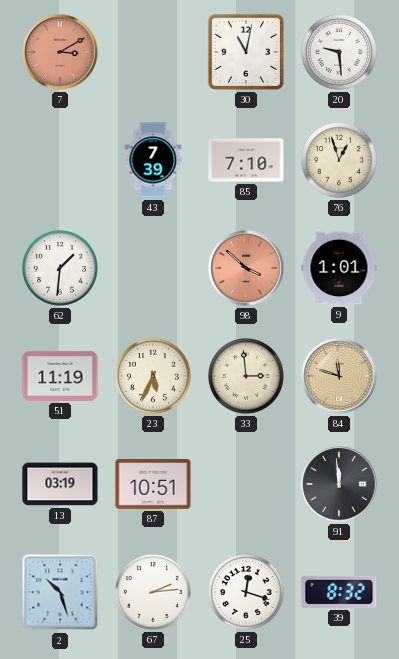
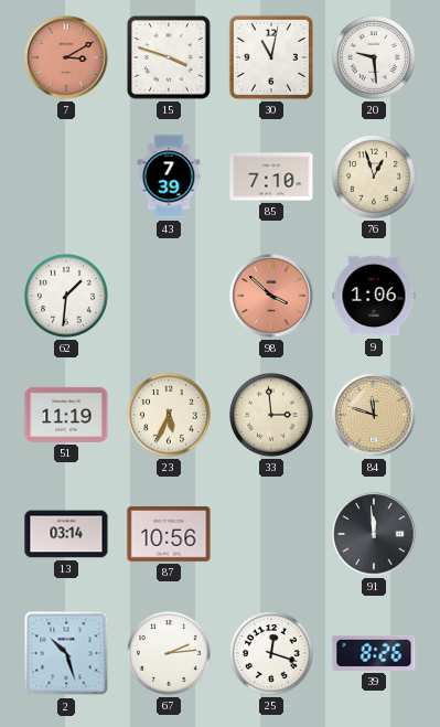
15: none -> 3:48 (169, 57)
9: 1:01 -> 1:06 (374, 296)
13: 03:19 -> 03:14 (66, 534)
87: 10:51 -> 10:56 (169, 534)
39: 8:32 -> 8:26 (374, 653)
